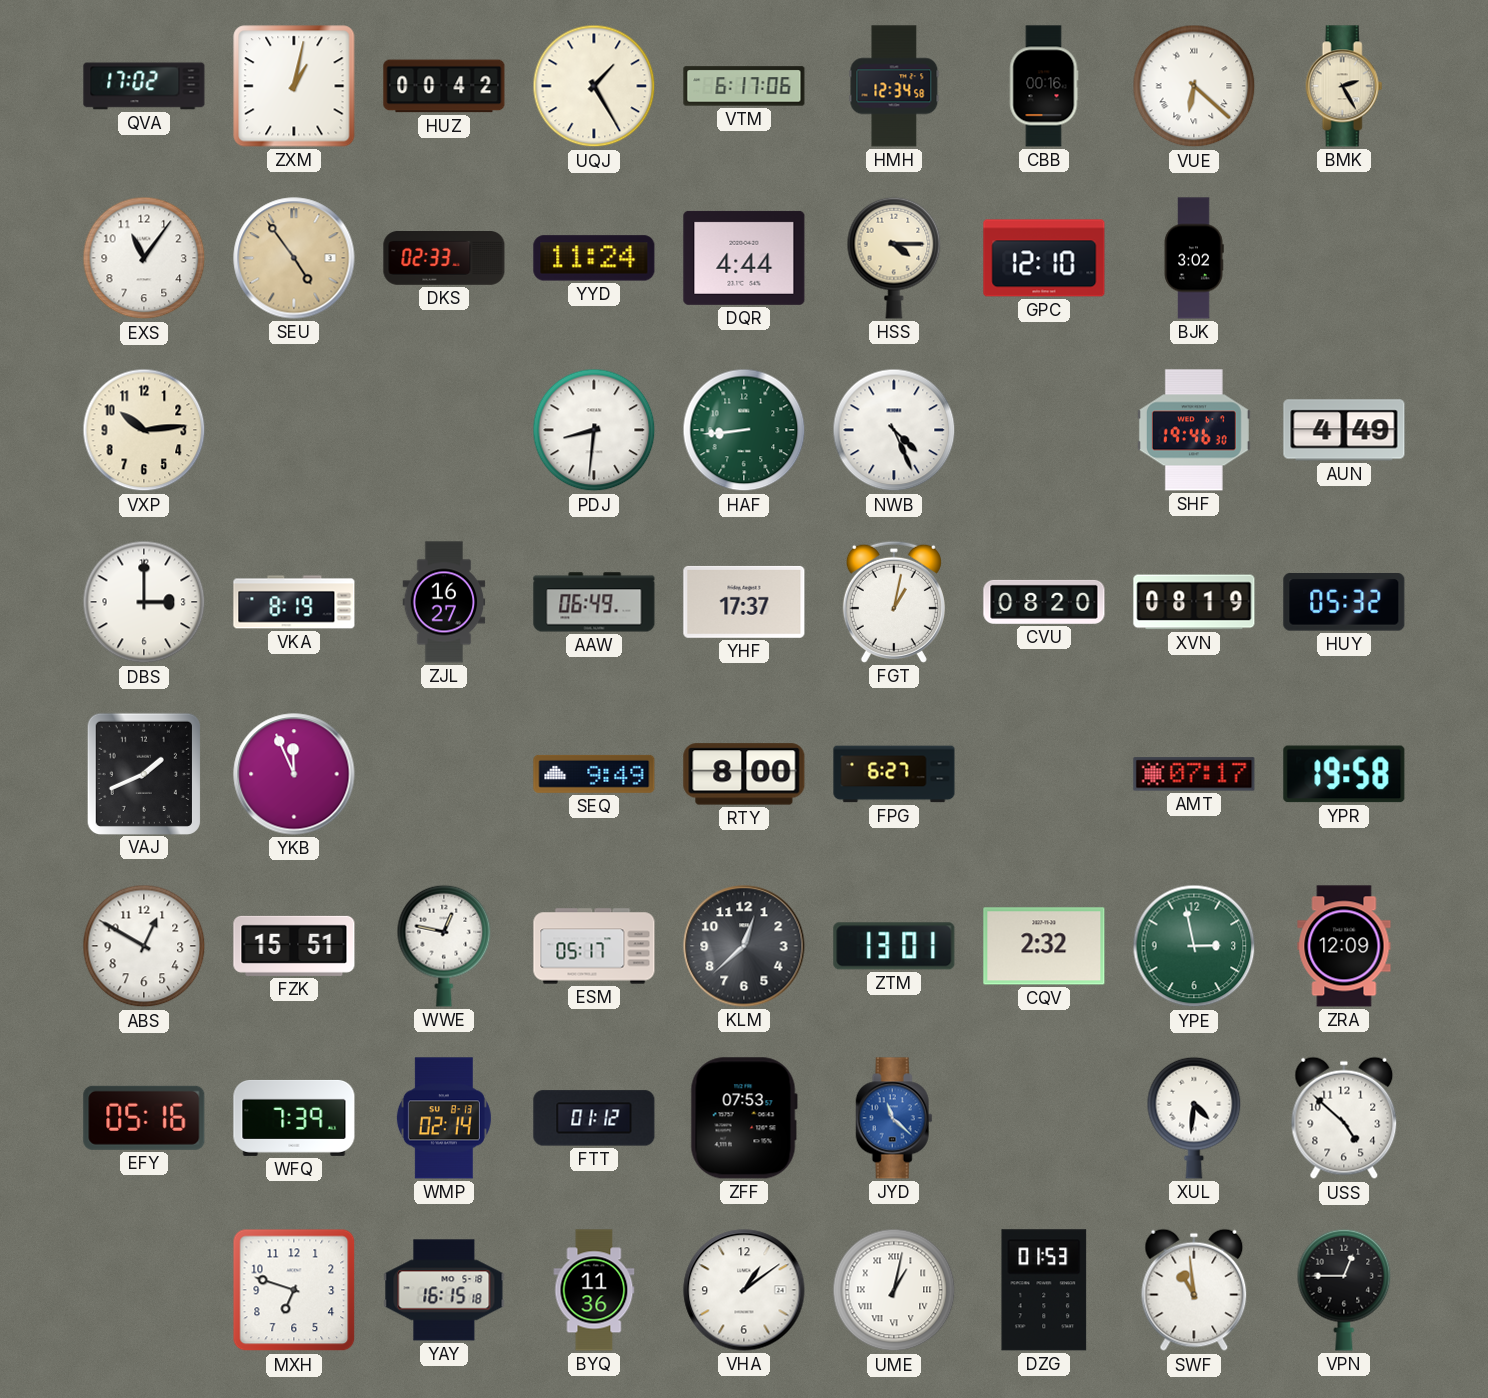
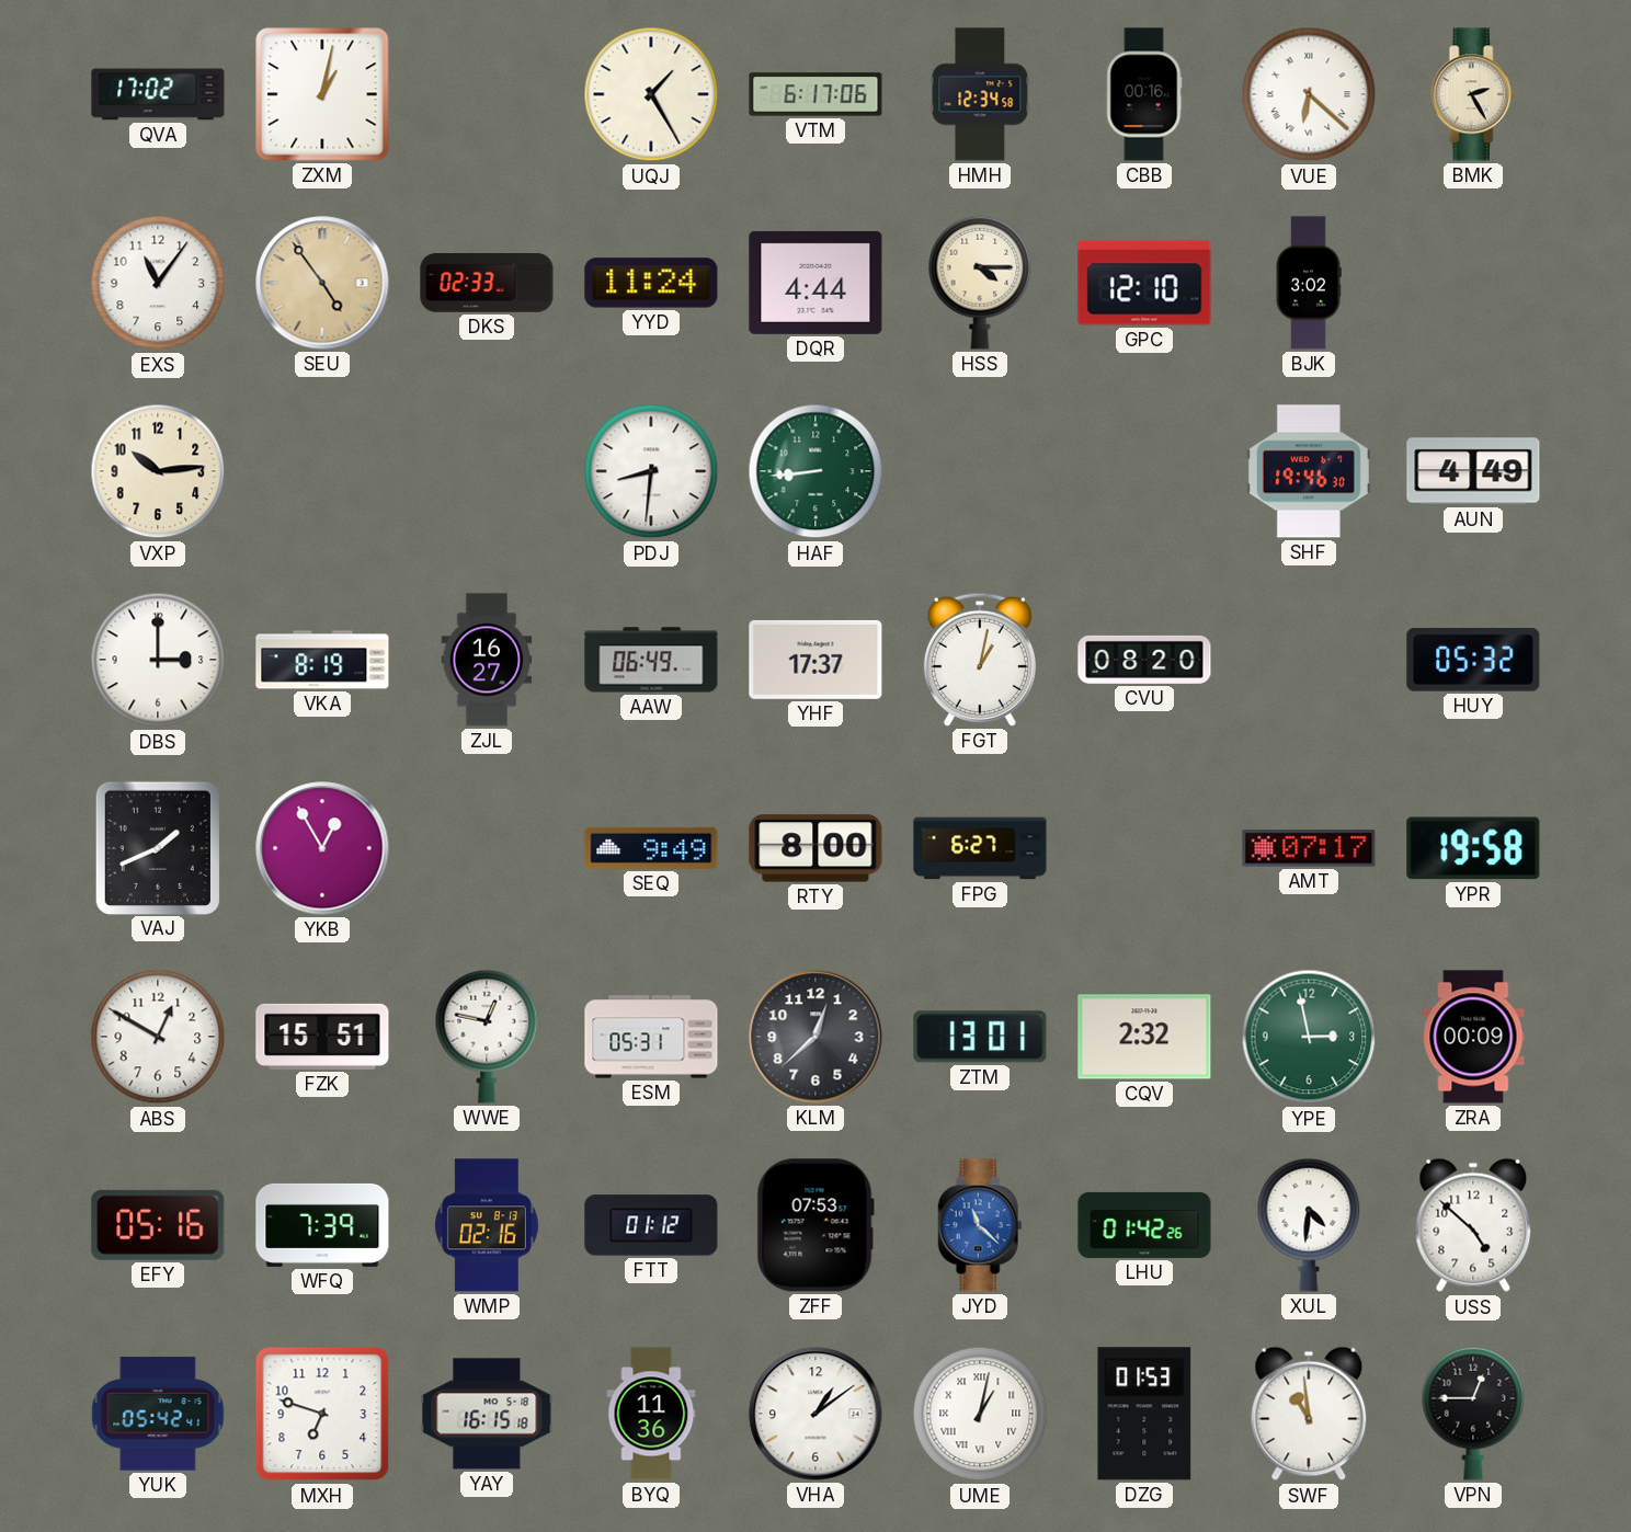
HUZ: 00:42 -> none (444, 86)
NWB: 4:26 -> none (894, 430)
XVN: 08:19 -> none (1194, 602)
YKB: 11:56 -> 12:55 (322, 848)
ESM: 05:17 -> 05:31 (651, 1037)
ZRA: 12:09 -> 00:09 (1473, 1037)
WMP: 02:14 -> 02:16 (487, 1225)
LHU: none -> 01:42 (1144, 1225)
YUK: none -> 05:42 (158, 1414)
